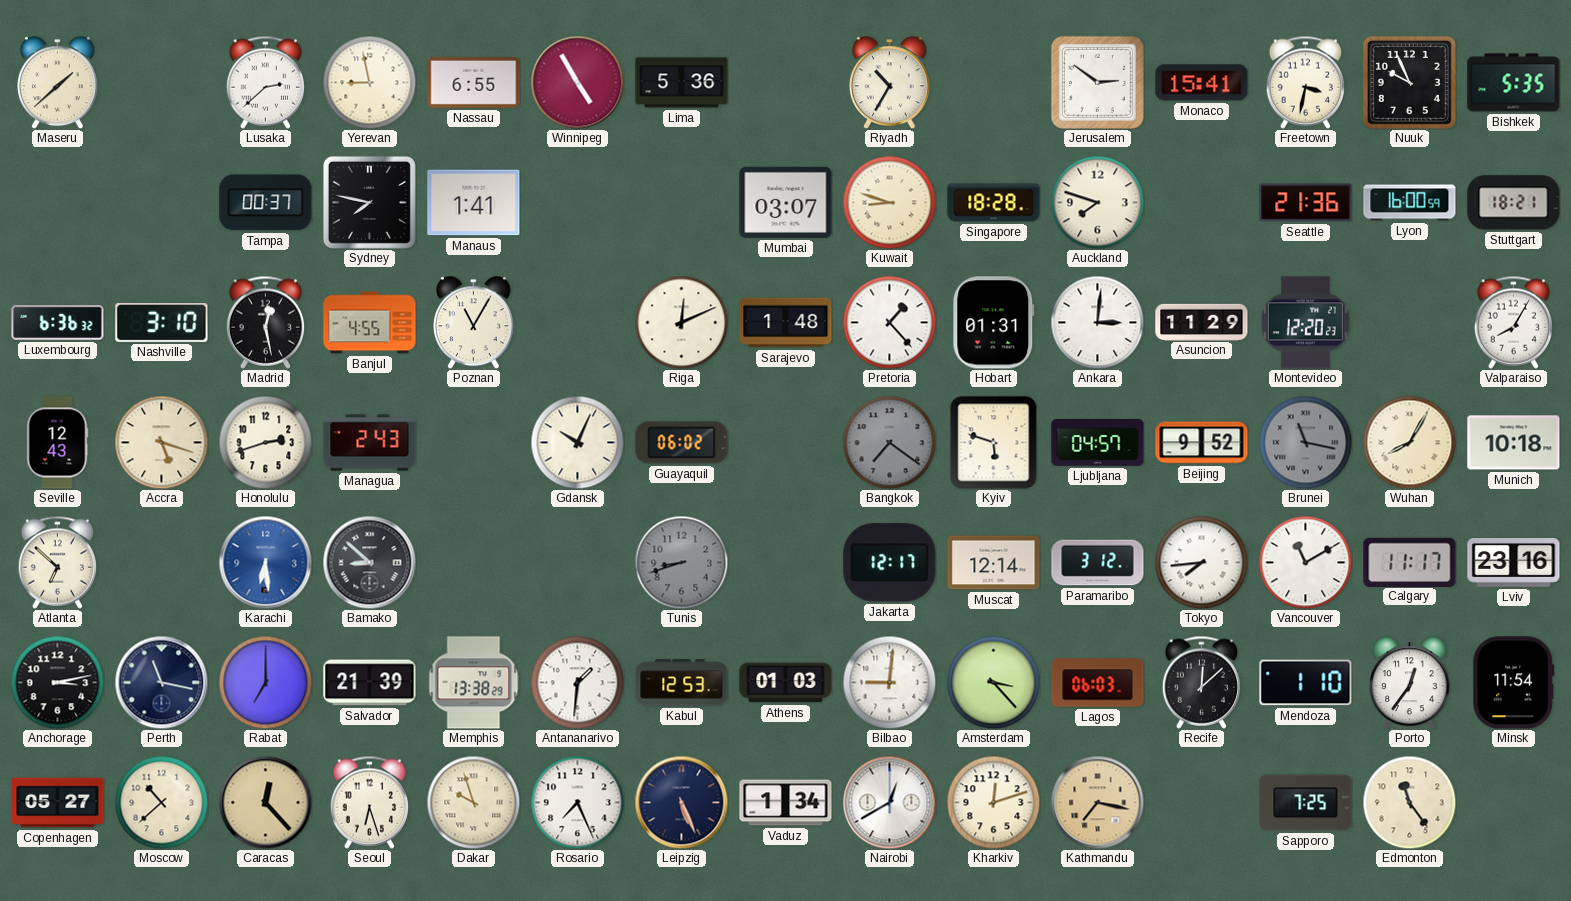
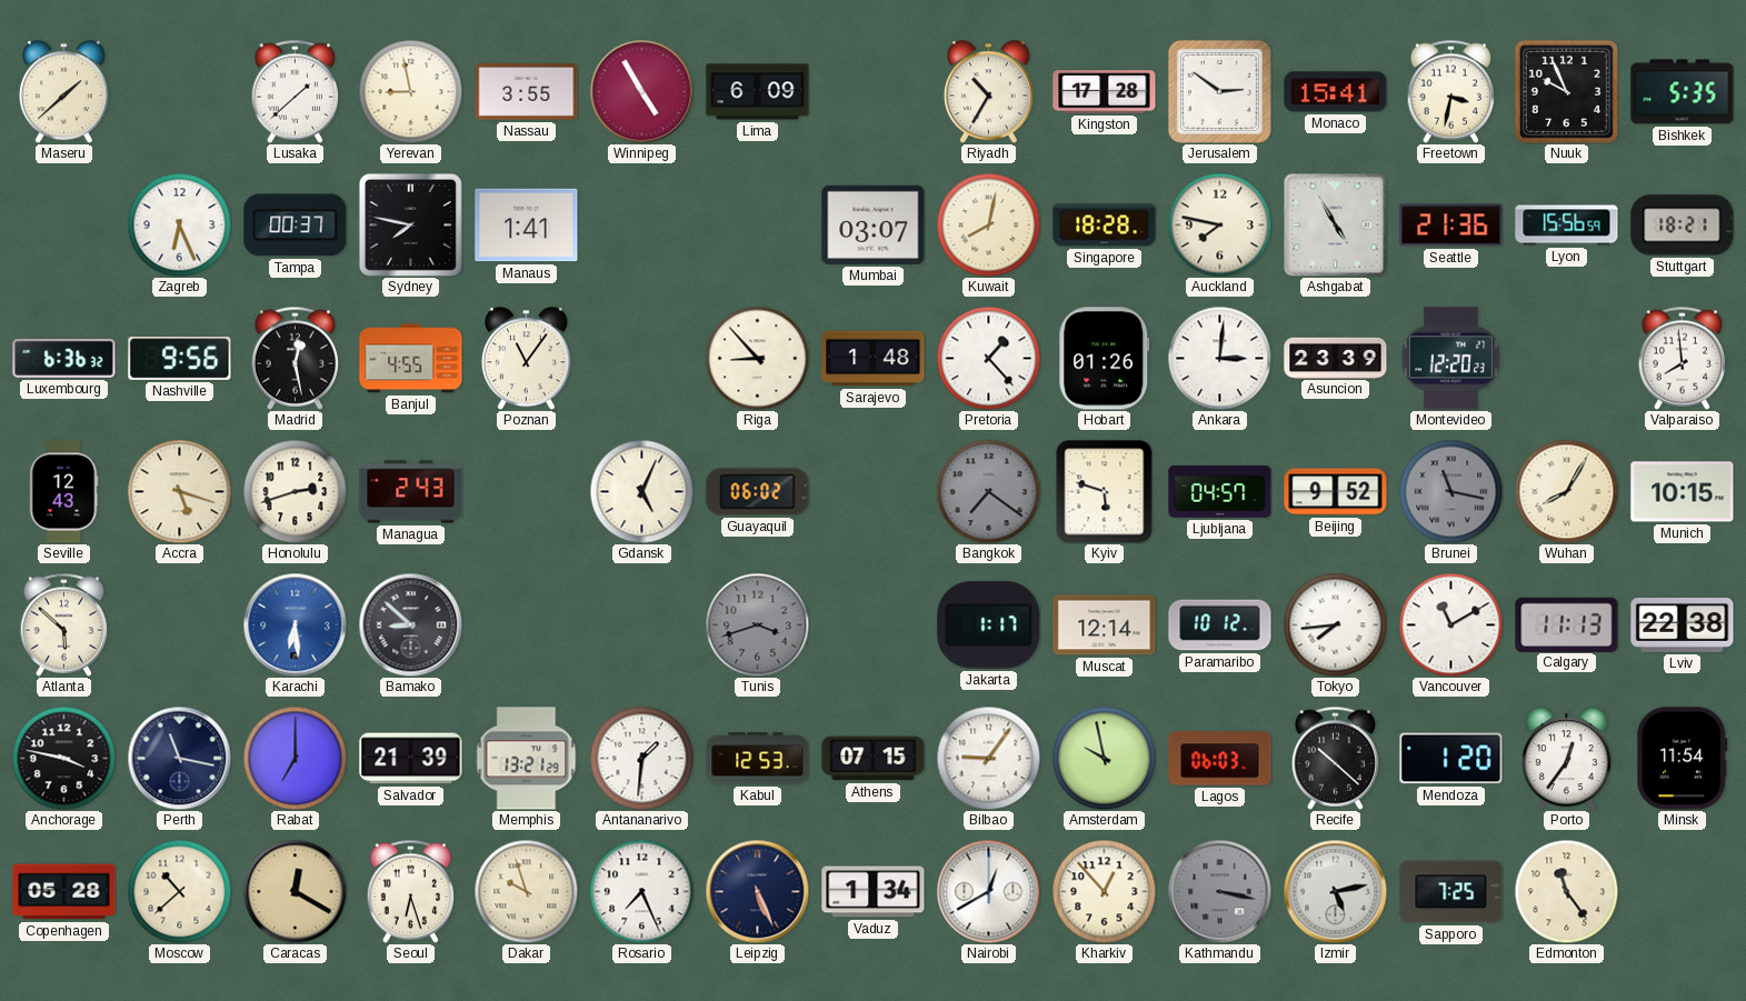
Lusaka: 2:38 -> 1:38 (296, 91)
Nassau: 6:55 -> 3:55 (527, 91)
Lima: 5:36 -> 6:09 (758, 92)
Kingston: none -> 17:28 (1105, 92)
Zagreb: none -> 6:26 (179, 224)
Kuwait: 8:48 -> 8:02 (988, 224)
Auckland: 7:48 -> 7:47 (1219, 224)
Ashgabat: none -> 4:55 (1335, 224)
Lyon: 16:00 -> 15:56 (1567, 226)
Nashville: 3:10 -> 9:56 (180, 359)
Poznan: 11:05 -> 11:06 (526, 358)
Riga: 12:11 -> 8:53 (757, 358)
Hobart: 01:31 -> 01:26 (1105, 359)
Asuncion: 11:29 -> 23:39 (1336, 358)
Valparaiso: 8:05 -> 7:59 (1683, 358)
Gdansk: 10:04 -> 5:04 (641, 491)
Munich: 10:18 -> 10:15 (1683, 492)
Atlanta: 6:52 -> 5:52 (64, 624)
Tunis: 8:42 -> 3:42 (757, 624)
Jakarta: 12:17 -> 1:17 (989, 625)
Paramaribo: 3:12 -> 10:12 (1220, 625)
Calgary: 11:17 -> 11:13 (1567, 624)
Lviv: 23:16 -> 22:38 (1683, 625)
Anchorage: 3:13 -> 3:47 (63, 758)
Memphis: 13:38 -> 13:21 (527, 759)
Athens: 01:03 -> 07:15 (874, 759)
Bilbao: 9:01 -> 9:06 (988, 758)
Amsterdam: 3:23 -> 9:58 (1104, 758)
Recife: 12:08 -> 10:22 (1336, 758)
Mendoza: 1:10 -> 1:20 (1451, 759)
Copenhagen: 05:27 -> 05:28 (64, 892)
Caracas: 12:23 -> 12:20 (295, 891)
Kharkiv: 12:12 -> 12:53 (1104, 891)
Kathmandu: 7:17 -> 3:17 (1219, 891)
Kathmandu dial: champagne -> grey (1219, 891)
Izmir: none -> 5:13 (1335, 891)
